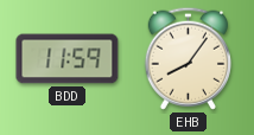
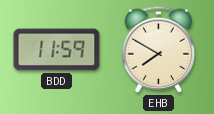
EHB: 8:06 -> 7:50 (158, 49)
